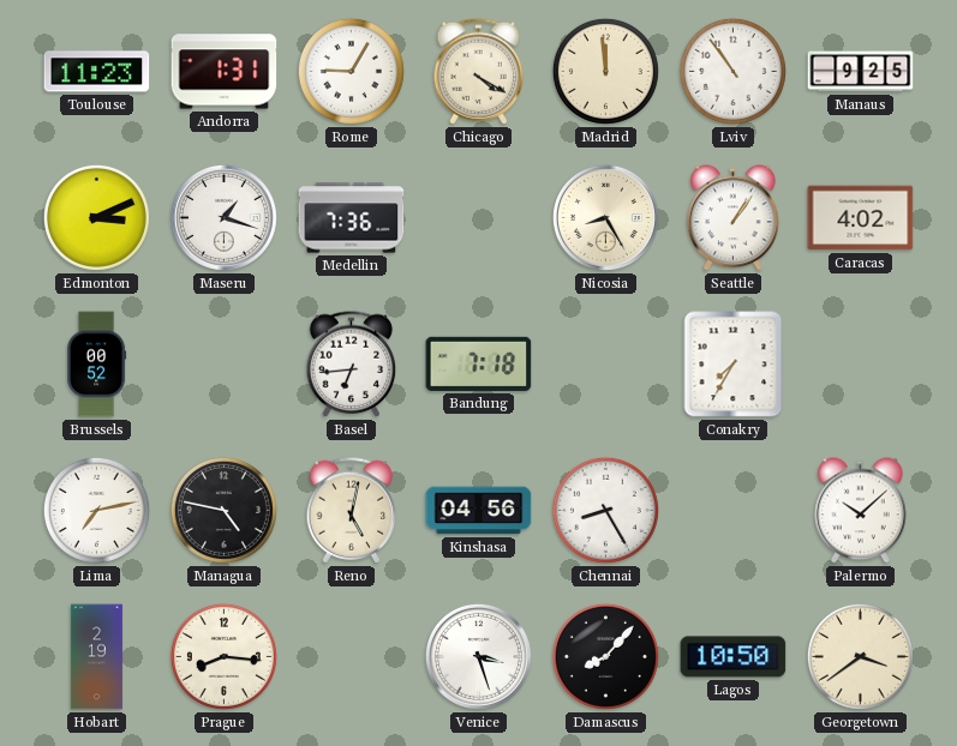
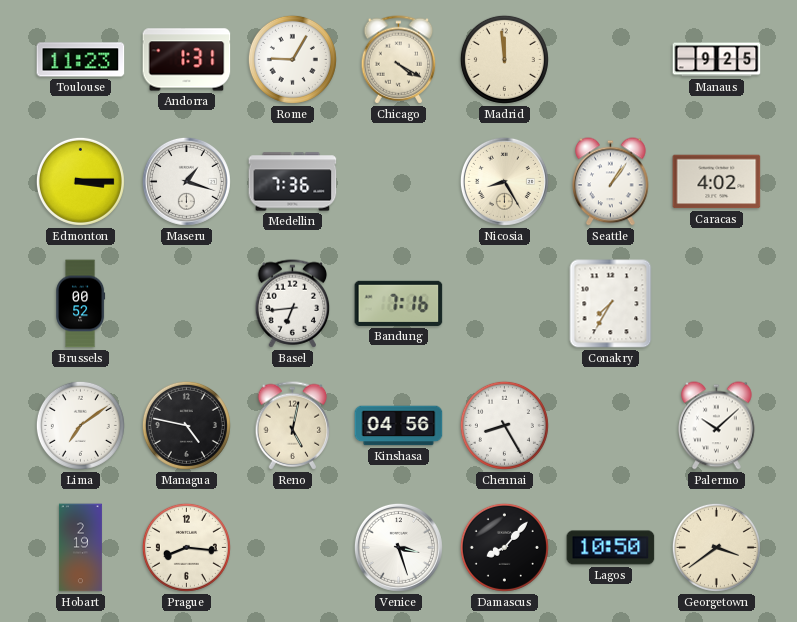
Lviv: 10:54 -> none (732, 71)
Edmonton: 3:11 -> 3:15 (80, 181)
Bandung: 7:18 -> 7:16 (399, 303)
Lima: 7:13 -> 7:09 (80, 425)
